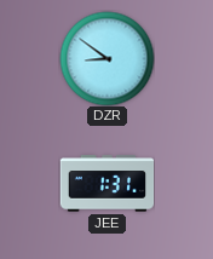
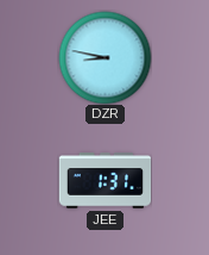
DZR: 8:51 -> 8:47 (104, 57)
